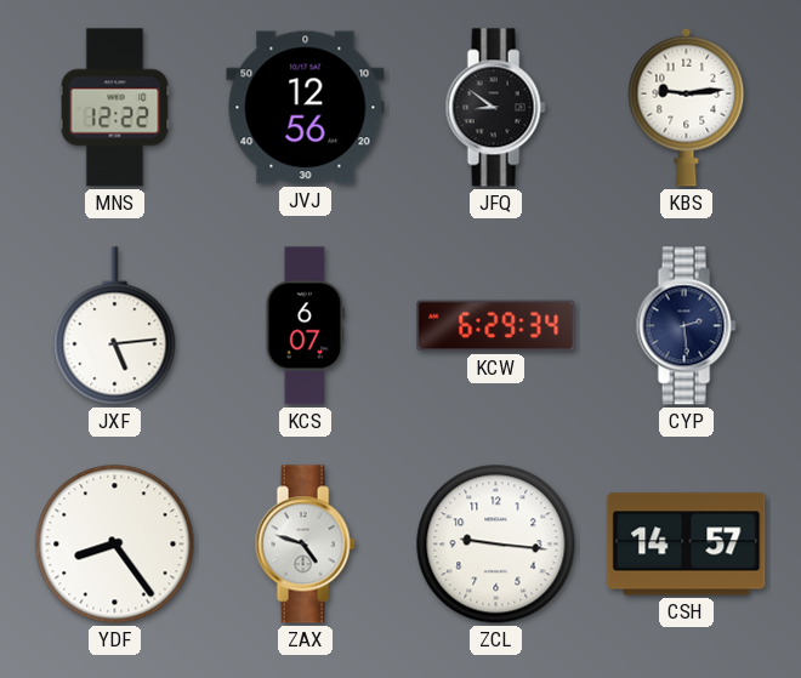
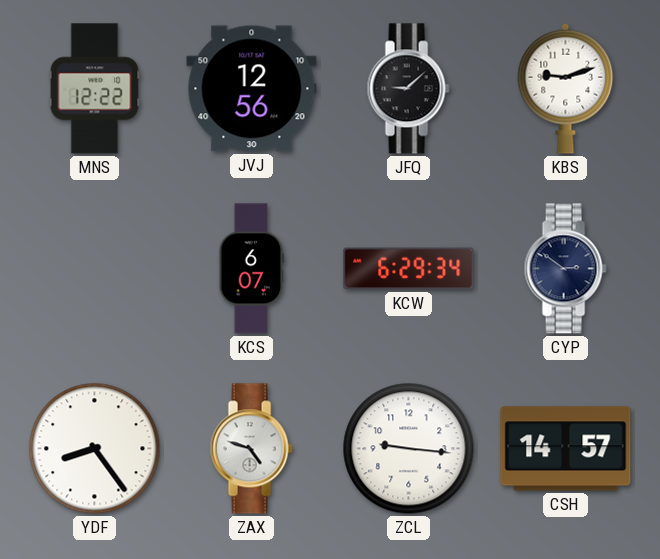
JFQ: 8:51 -> 9:08 (408, 89)
KBS: 9:14 -> 9:12 (566, 88)
JXF: 5:14 -> none (115, 326)
CYP: 2:29 -> 2:51 (565, 269)
